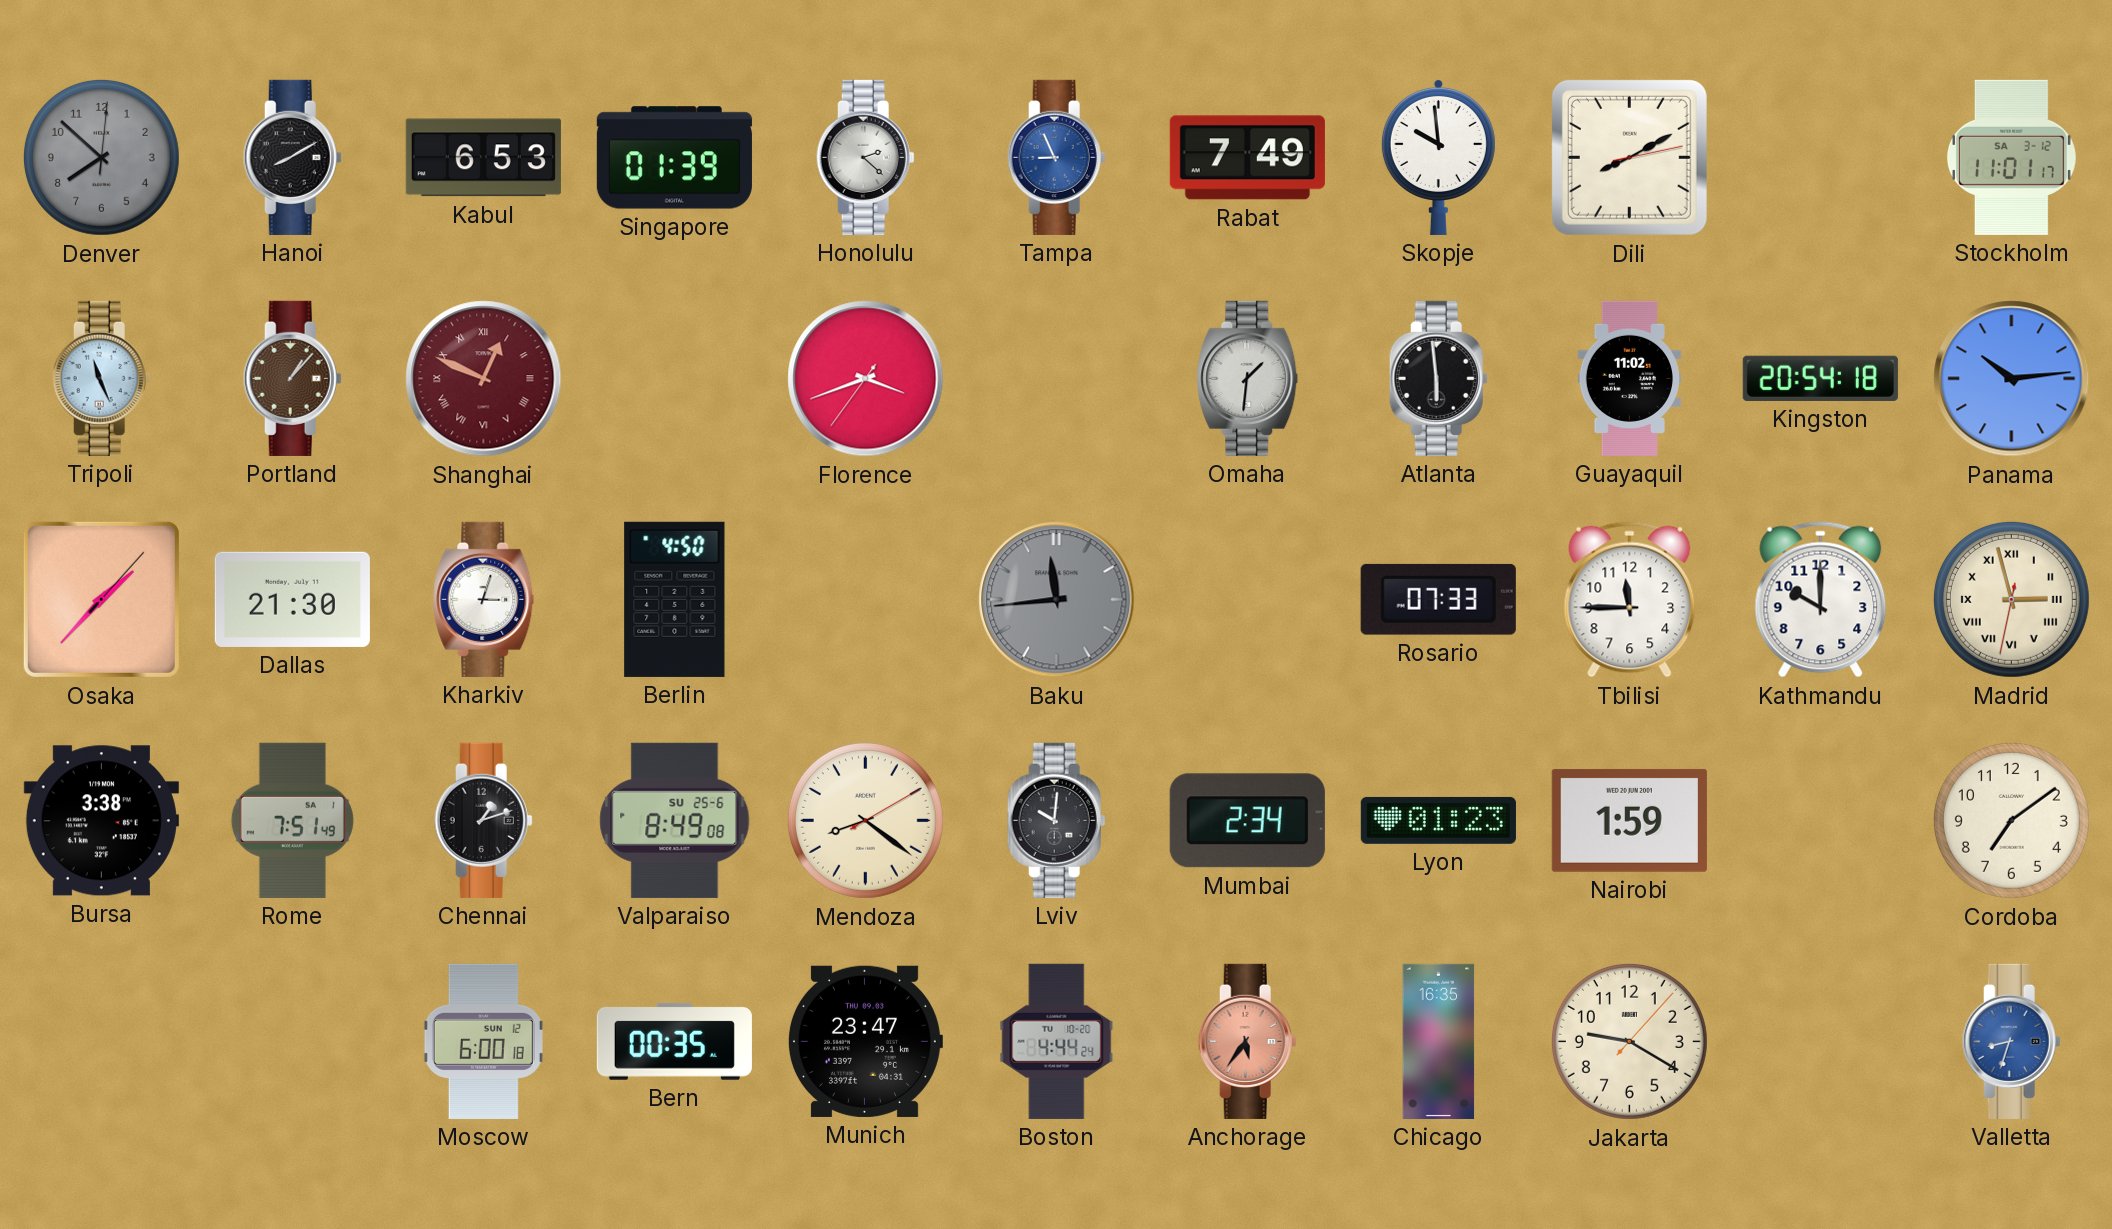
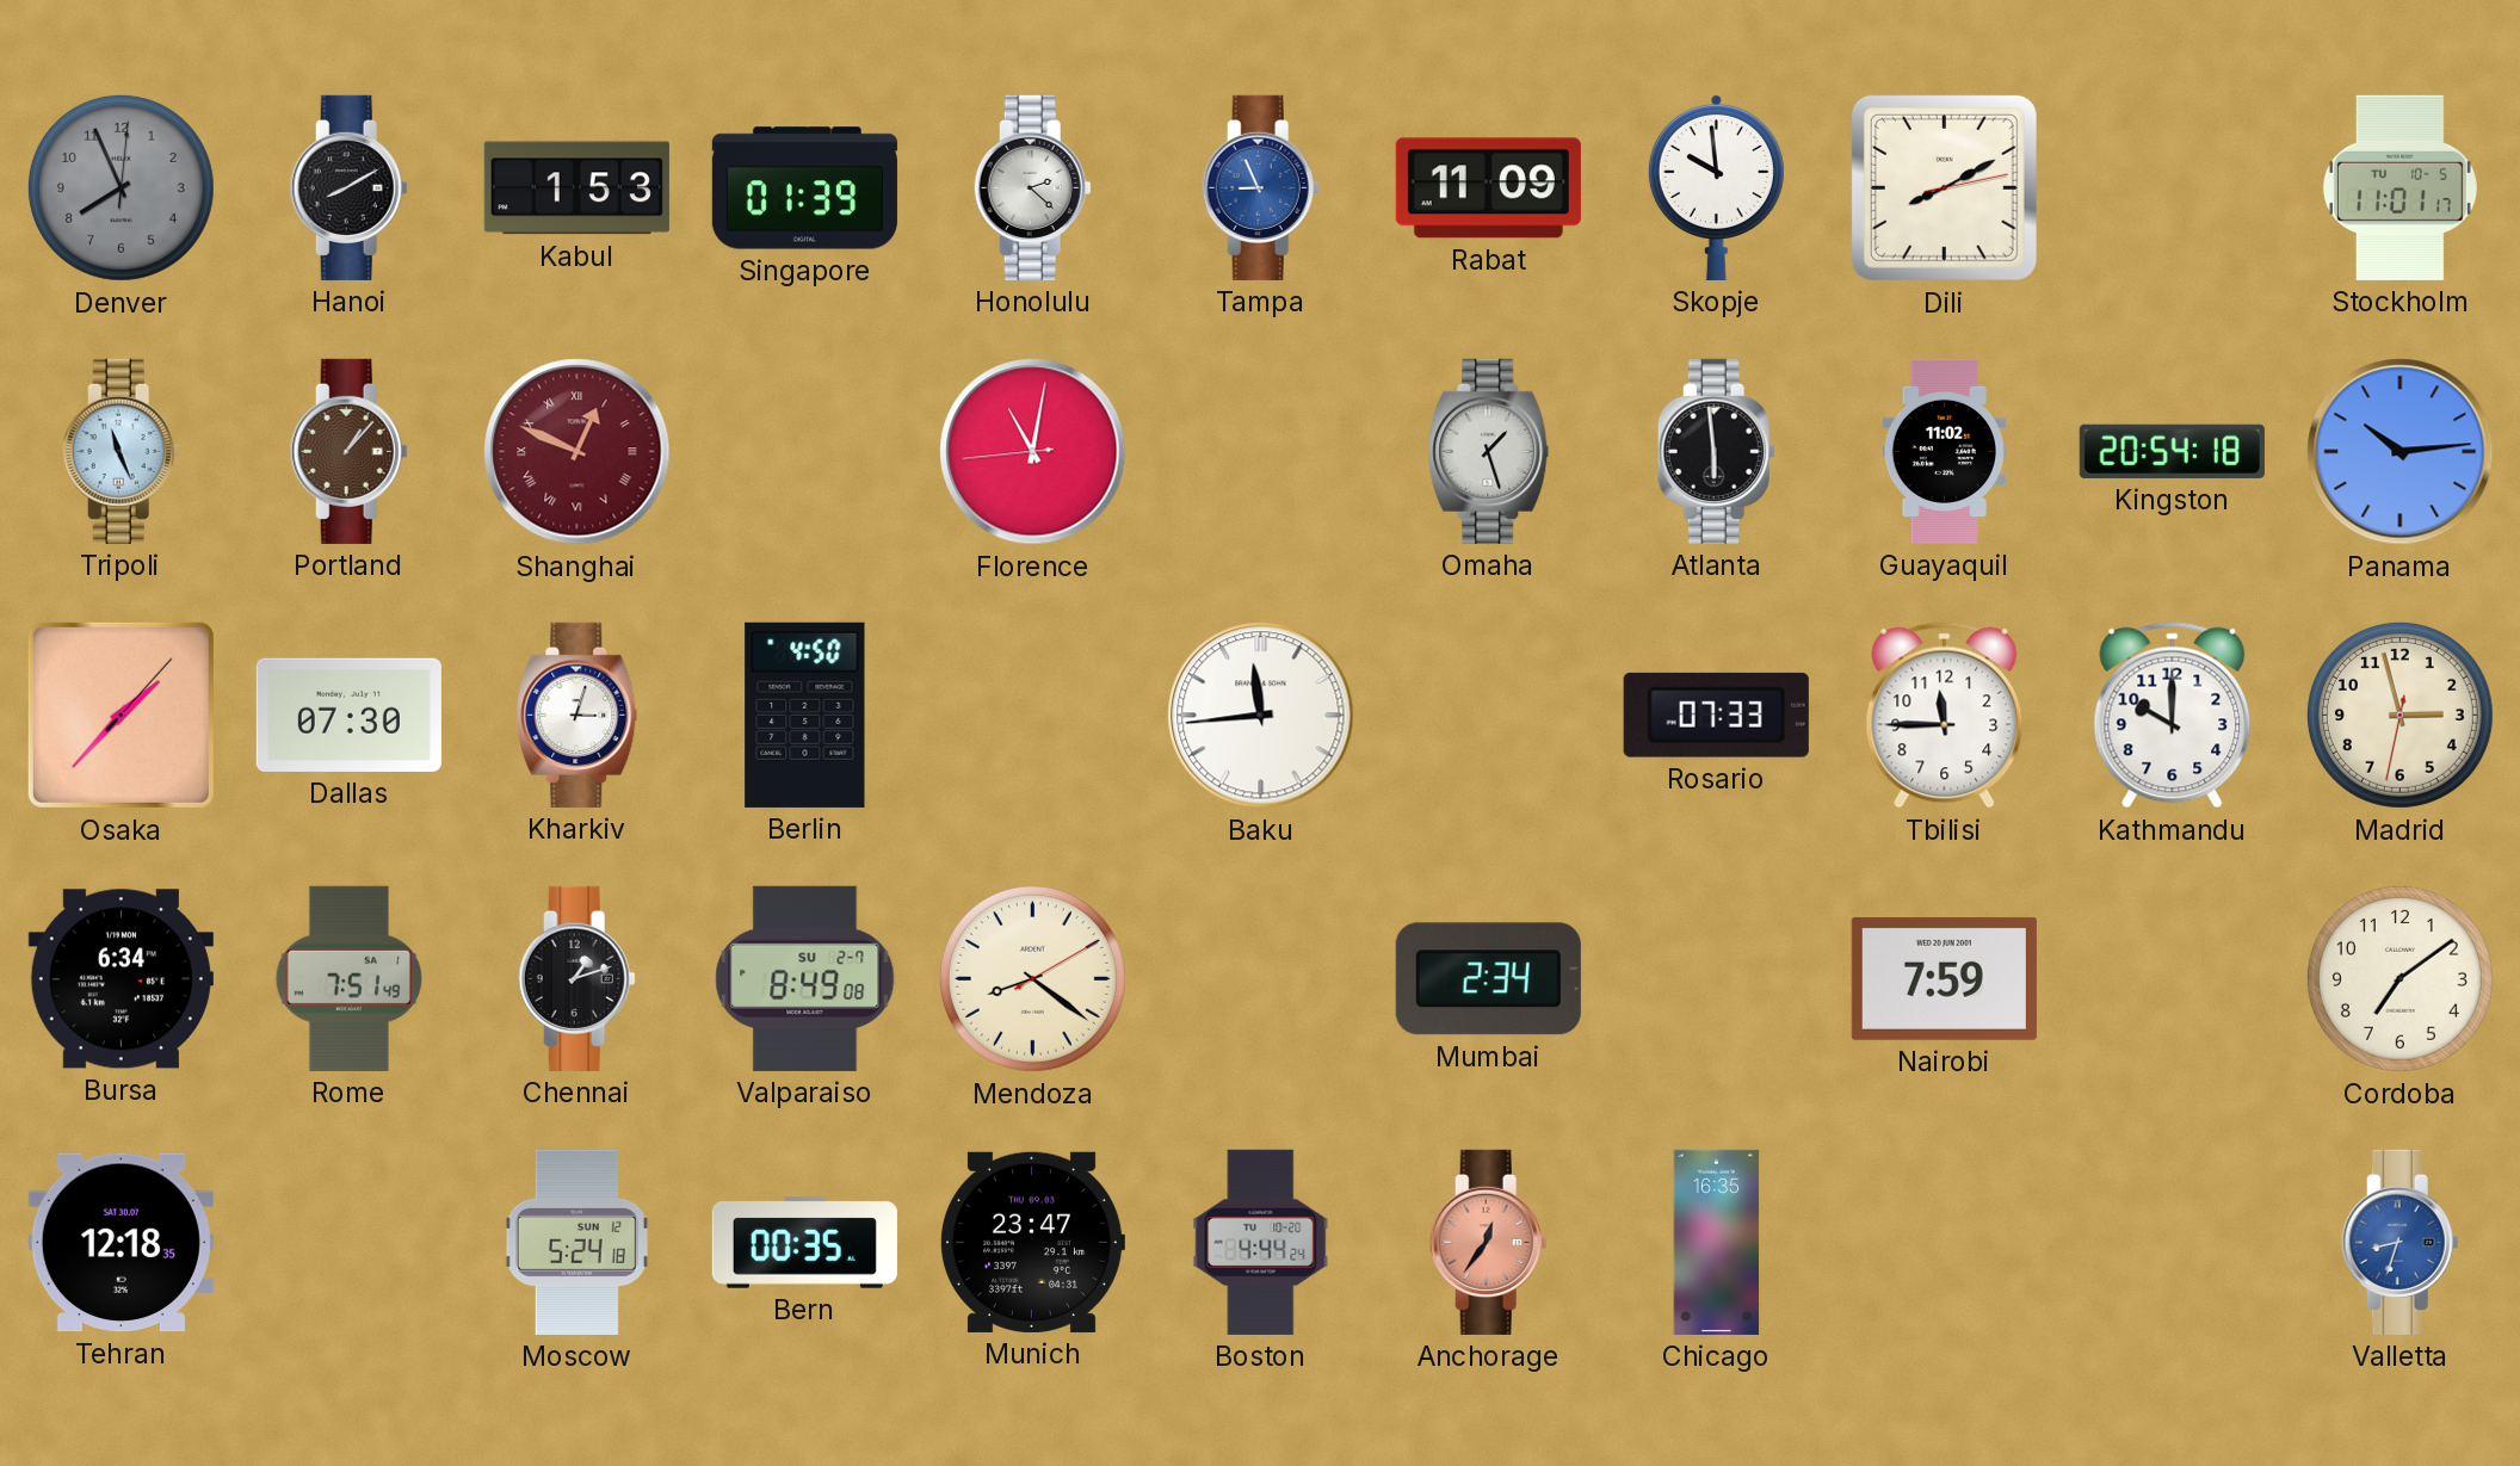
Denver: 7:52 -> 7:56 (121, 187)
Kabul: 6:53 -> 1:53 (576, 188)
Rabat: 7:49 -> 11:09 (1488, 188)
Stockholm date: SA 3-12 -> TU 10-5 (2399, 187)
Florence: 3:41 -> 11:01 (1033, 452)
Omaha: 1:31 -> 1:27 (1489, 451)
Dallas: 21:30 -> 07:30 (348, 715)
Baku dial: grey -> white (1261, 716)
Madrid numerals: Roman -> Arabic (2399, 715)
Bursa: 3:38 -> 6:34 (121, 979)
Valparaiso date: SU 25-6 -> SU 2-7 (805, 978)
Lviv: 10:01 -> none (1056, 820)
Lyon: 01:23 -> none (1438, 820)
Nairobi: 1:59 -> 7:59 (1944, 978)
Tehran: none -> 12:18 (121, 1243)
Moscow: 6:00 -> 5:24 (576, 1242)
Anchorage: 5:36 -> 12:36 (1488, 1242)
Jakarta: 9:20 -> none (1629, 1041)
